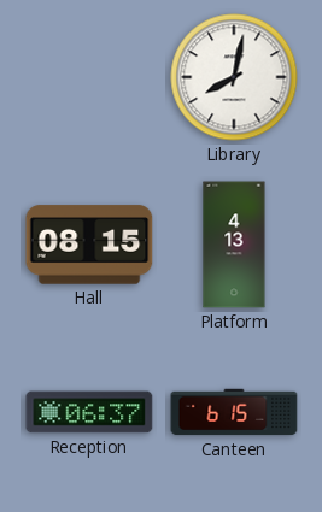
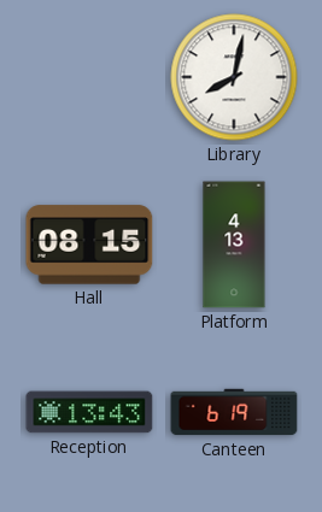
Reception: 06:37 -> 13:43 (89, 412)
Canteen: 6:15 -> 6:19 (234, 412)
